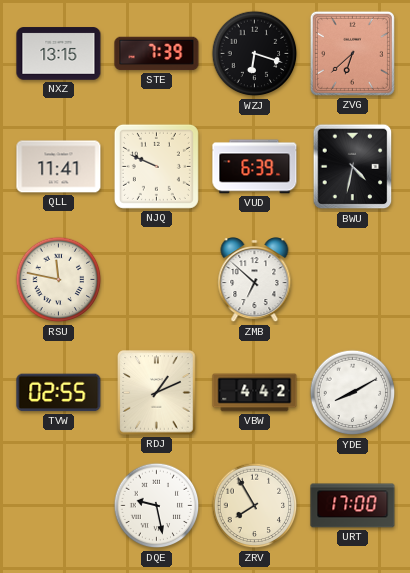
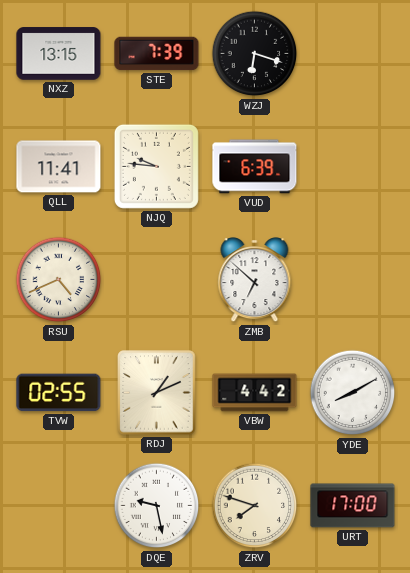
ZVG: 6:38 -> none (352, 53)
NJQ: 9:49 -> 9:46 (156, 166)
BWU: 4:32 -> none (353, 167)
RSU: 11:47 -> 4:41 (59, 280)
ZRV: 7:55 -> 7:48 (255, 506)
